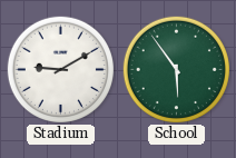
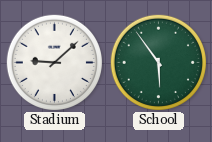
Stadium: 9:10 -> 9:08 (54, 62)
